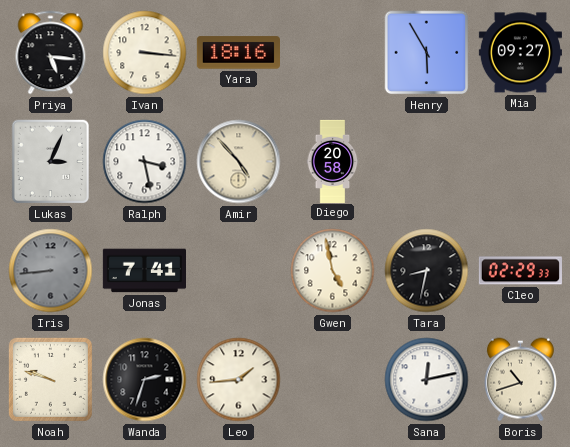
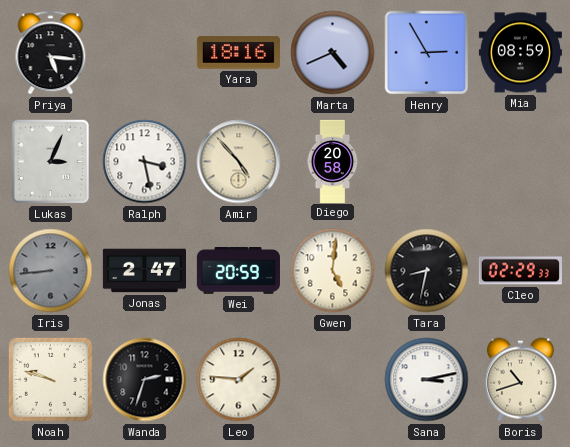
Ivan: 3:16 -> none (145, 53)
Marta: none -> 4:41 (333, 53)
Henry: 5:55 -> 2:55 (427, 53)
Mia: 09:27 -> 08:59 (520, 53)
Jonas: 7:41 -> 2:47 (144, 271)
Wei: none -> 20:59 (238, 271)
Gwen: 4:58 -> 5:01 (333, 271)
Leo: 1:44 -> 1:46 (239, 380)
Sana: 12:13 -> 3:13 (427, 380)
